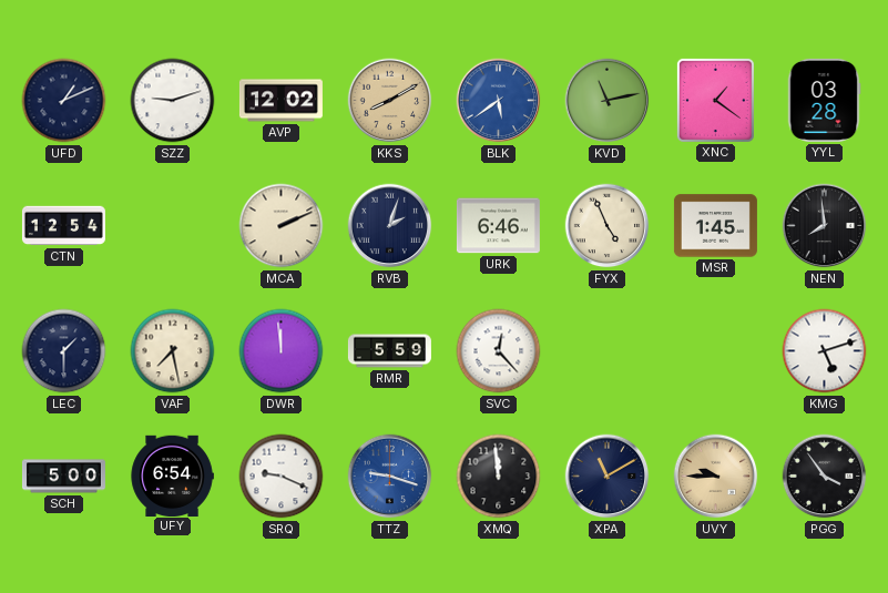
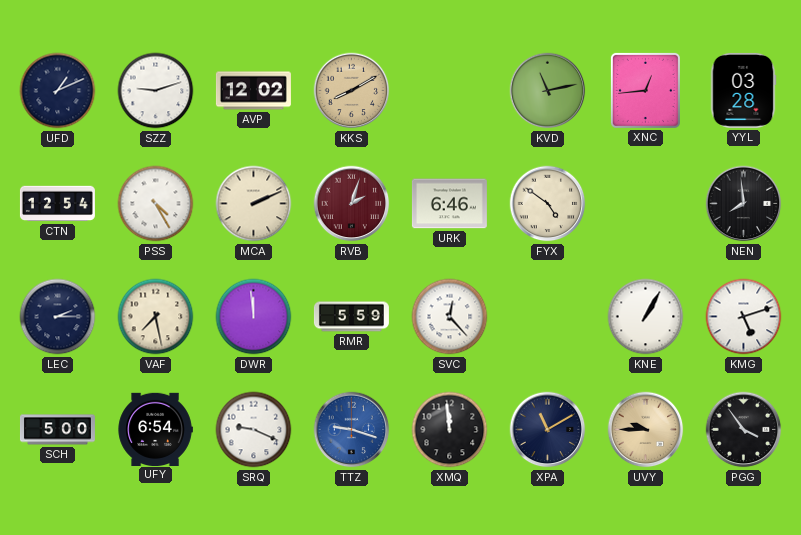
BLK: 5:39 -> none (499, 101)
XNC: 1:21 -> 12:44 (645, 90)
PSS: none -> 4:25 (156, 204)
RVB dial: navy -> burgundy (352, 204)
FYX: 4:56 -> 4:51 (548, 204)
MSR: 1:45 -> none (715, 226)
LEC: 1:30 -> 2:15 (58, 317)
KNE: none -> 1:05 (646, 317)
